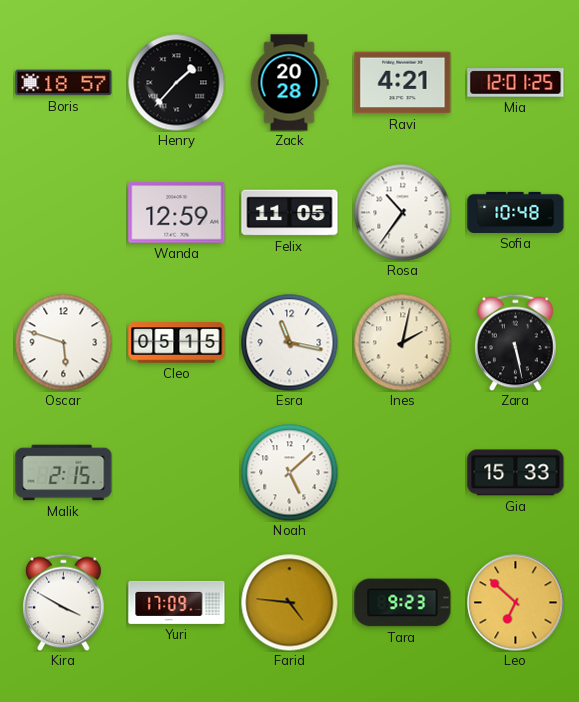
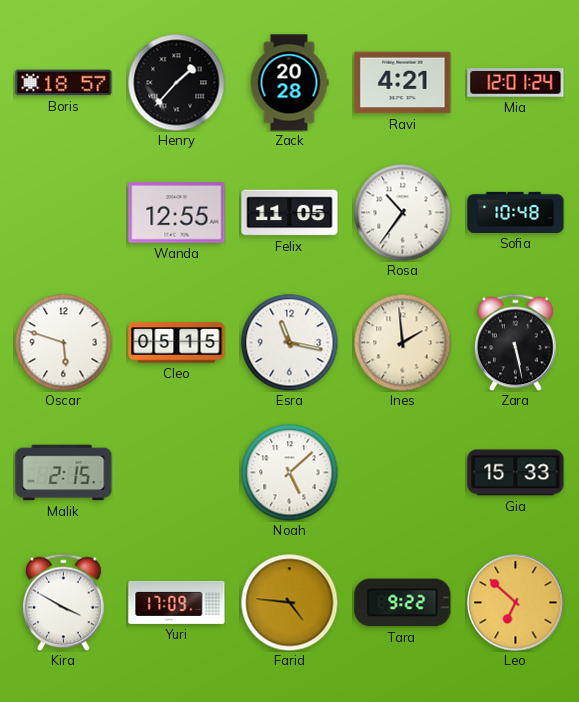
Mia: 12:01:25 -> 12:01:24 (516, 83)
Wanda: 12:59 -> 12:55 (177, 213)
Ines: 2:02 -> 1:59 (402, 342)
Tara: 9:23 -> 9:22 (403, 603)
